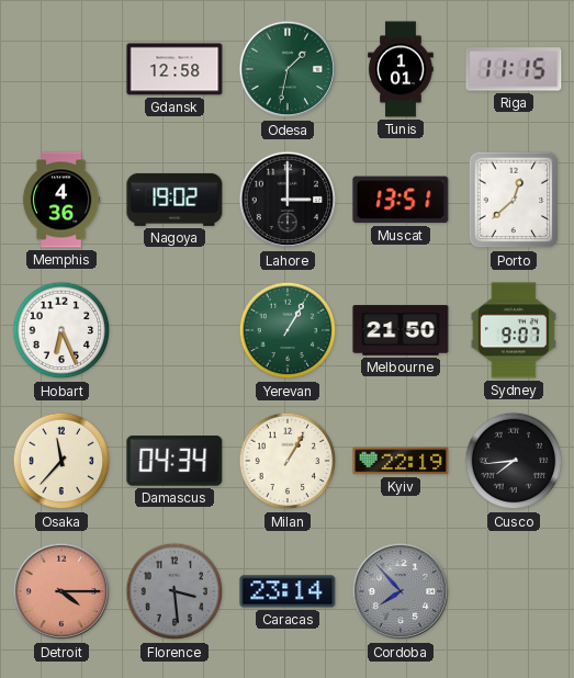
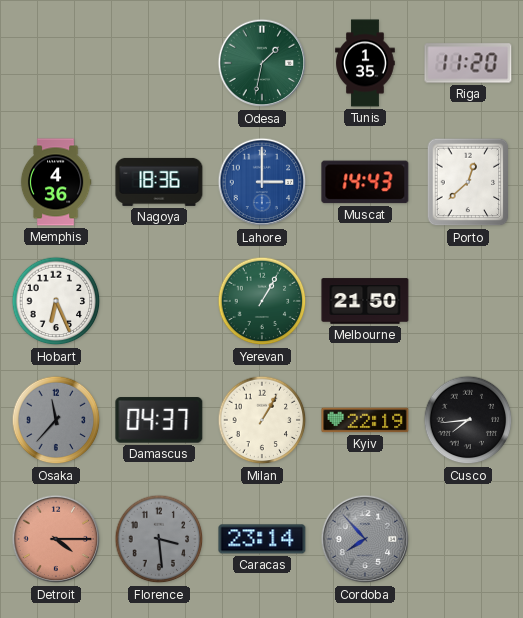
Gdansk: 12:58 -> none (175, 69)
Tunis: 1:01 -> 1:35 (365, 63)
Riga: 11:15 -> 11:20 (468, 63)
Nagoya: 19:02 -> 18:36 (159, 182)
Lahore dial: black -> blue (262, 182)
Muscat: 13:51 -> 14:43 (365, 182)
Sydney: 9:07 -> none (514, 330)
Osaka dial: cream -> grey (56, 420)
Damascus: 04:34 -> 04:37 (159, 420)
